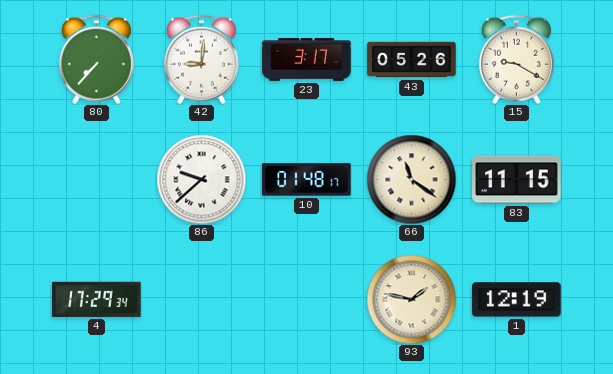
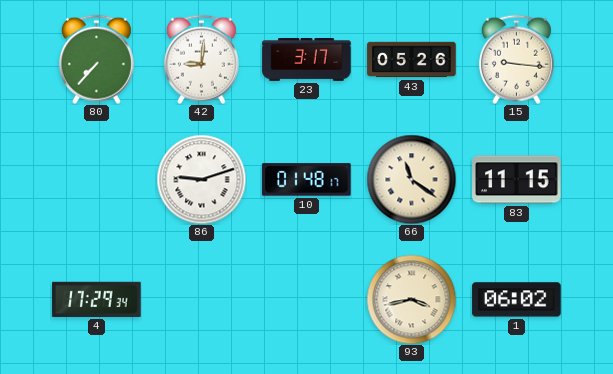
15: 9:20 -> 9:16 (516, 59)
86: 9:38 -> 9:12 (201, 179)
93: 1:47 -> 3:43 (411, 299)
1: 12:19 -> 06:02 (517, 300)
